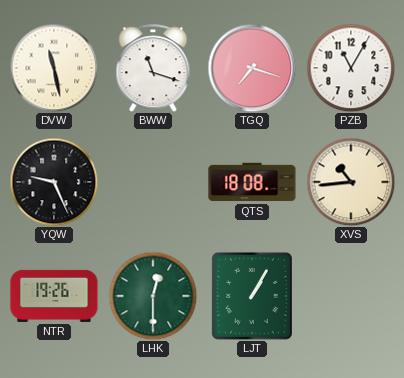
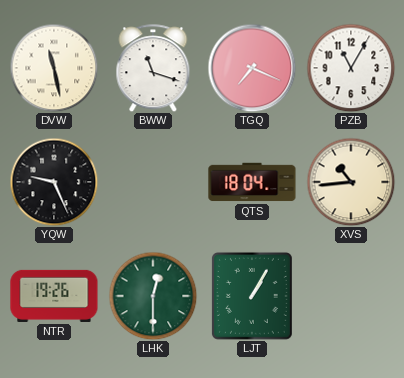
TGQ: 7:18 -> 7:19 (252, 68)
QTS: 18:08 -> 18:04 (252, 182)
